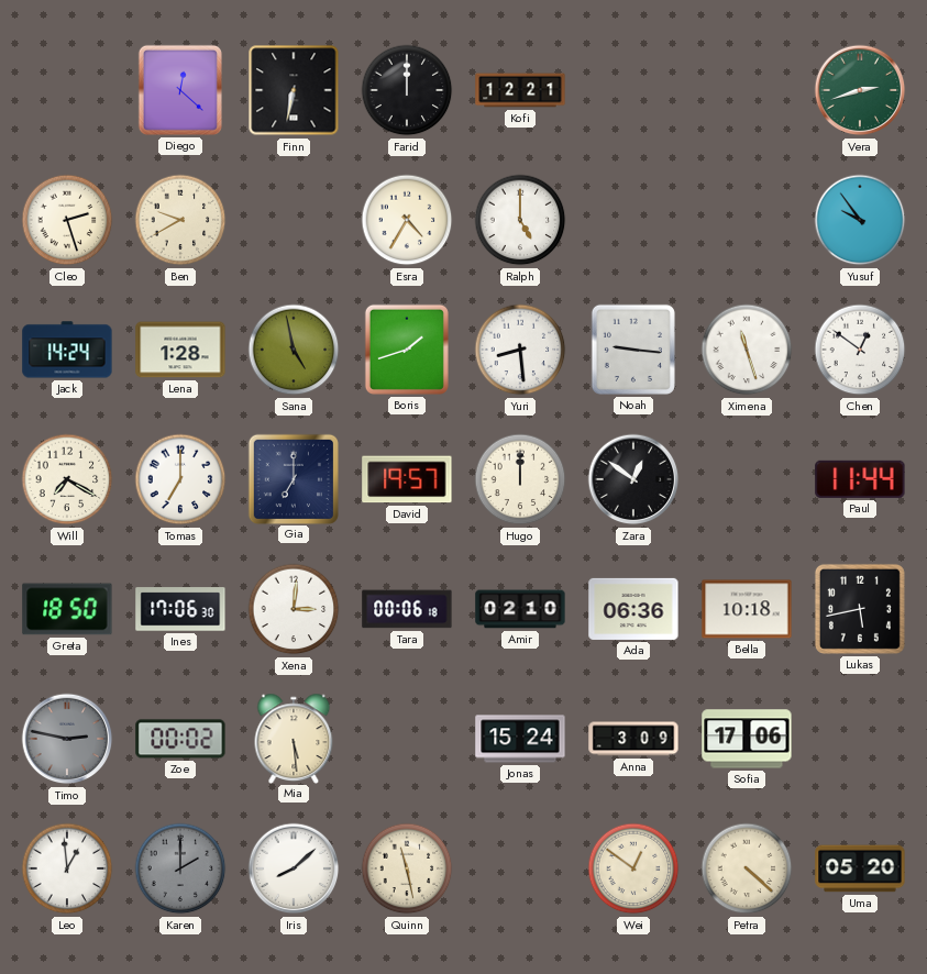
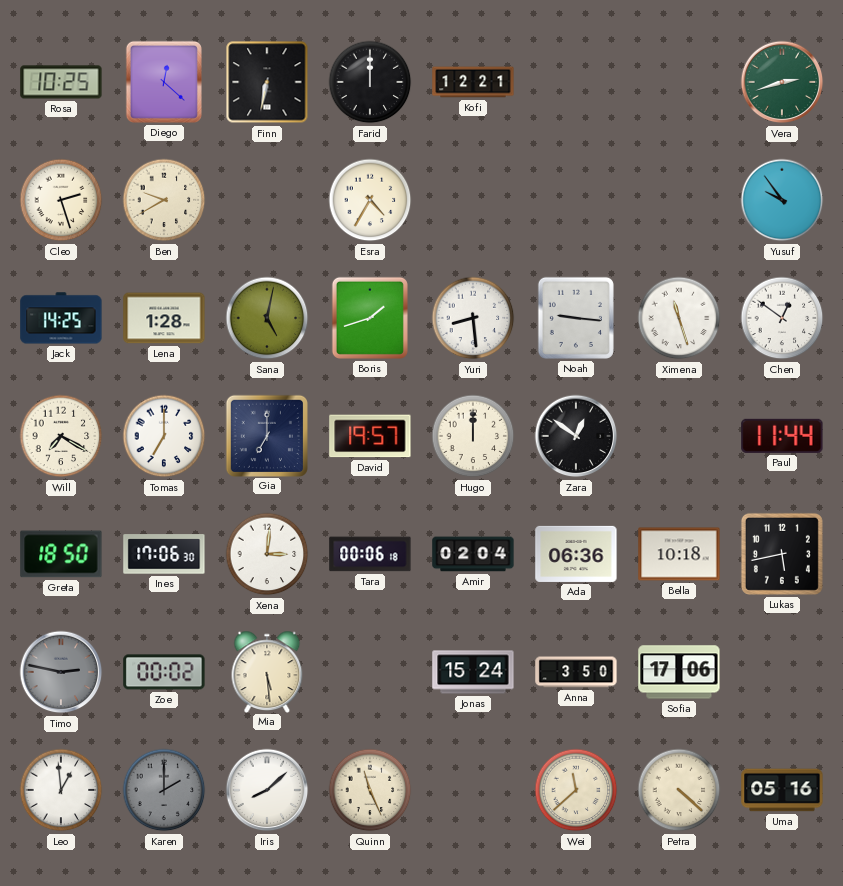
Rosa: none -> 10:25 (61, 82)
Ralph: 5:00 -> none (520, 220)
Jack: 14:24 -> 14:25 (61, 318)
Sana: 4:58 -> 5:02 (267, 318)
Amir: 02:10 -> 02:04 (473, 554)
Anna: 3:09 -> 3:50 (576, 672)
Quinn: 11:28 -> 11:26 (370, 790)
Wei: 12:51 -> 11:38 (576, 790)
Uma: 05:20 -> 05:16 (782, 790)
